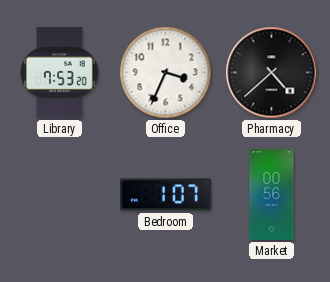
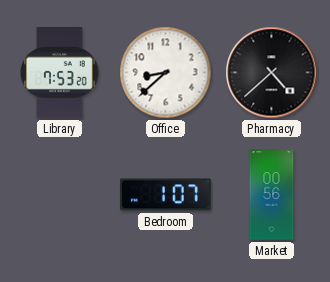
Office: 3:34 -> 8:38 (166, 73)
